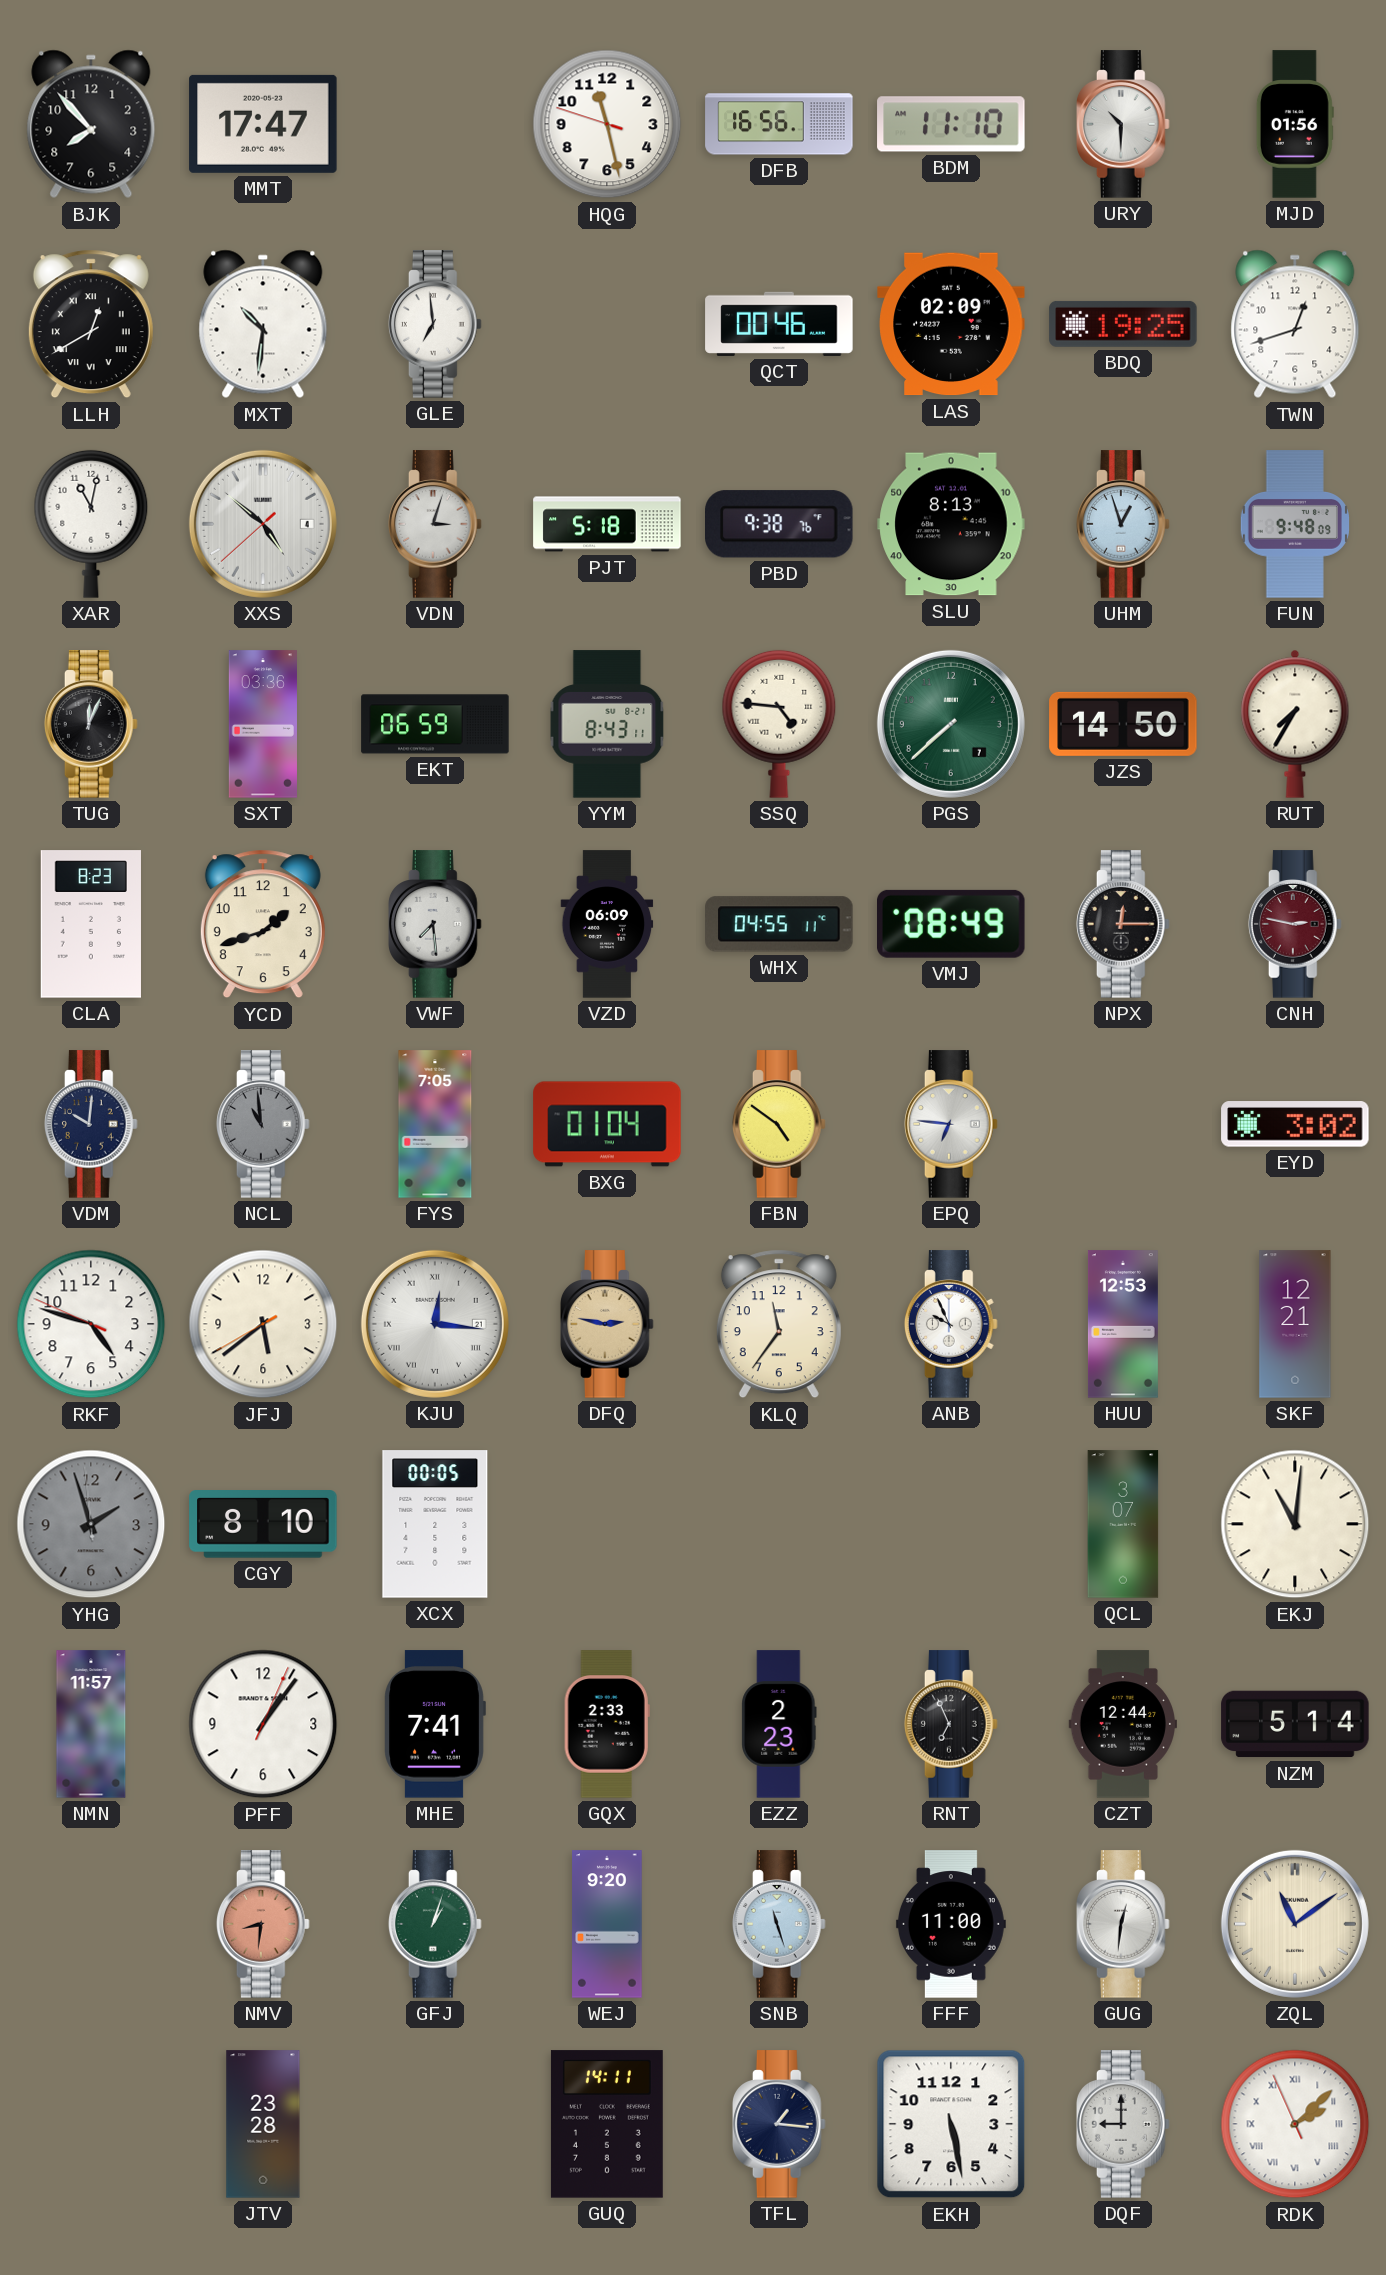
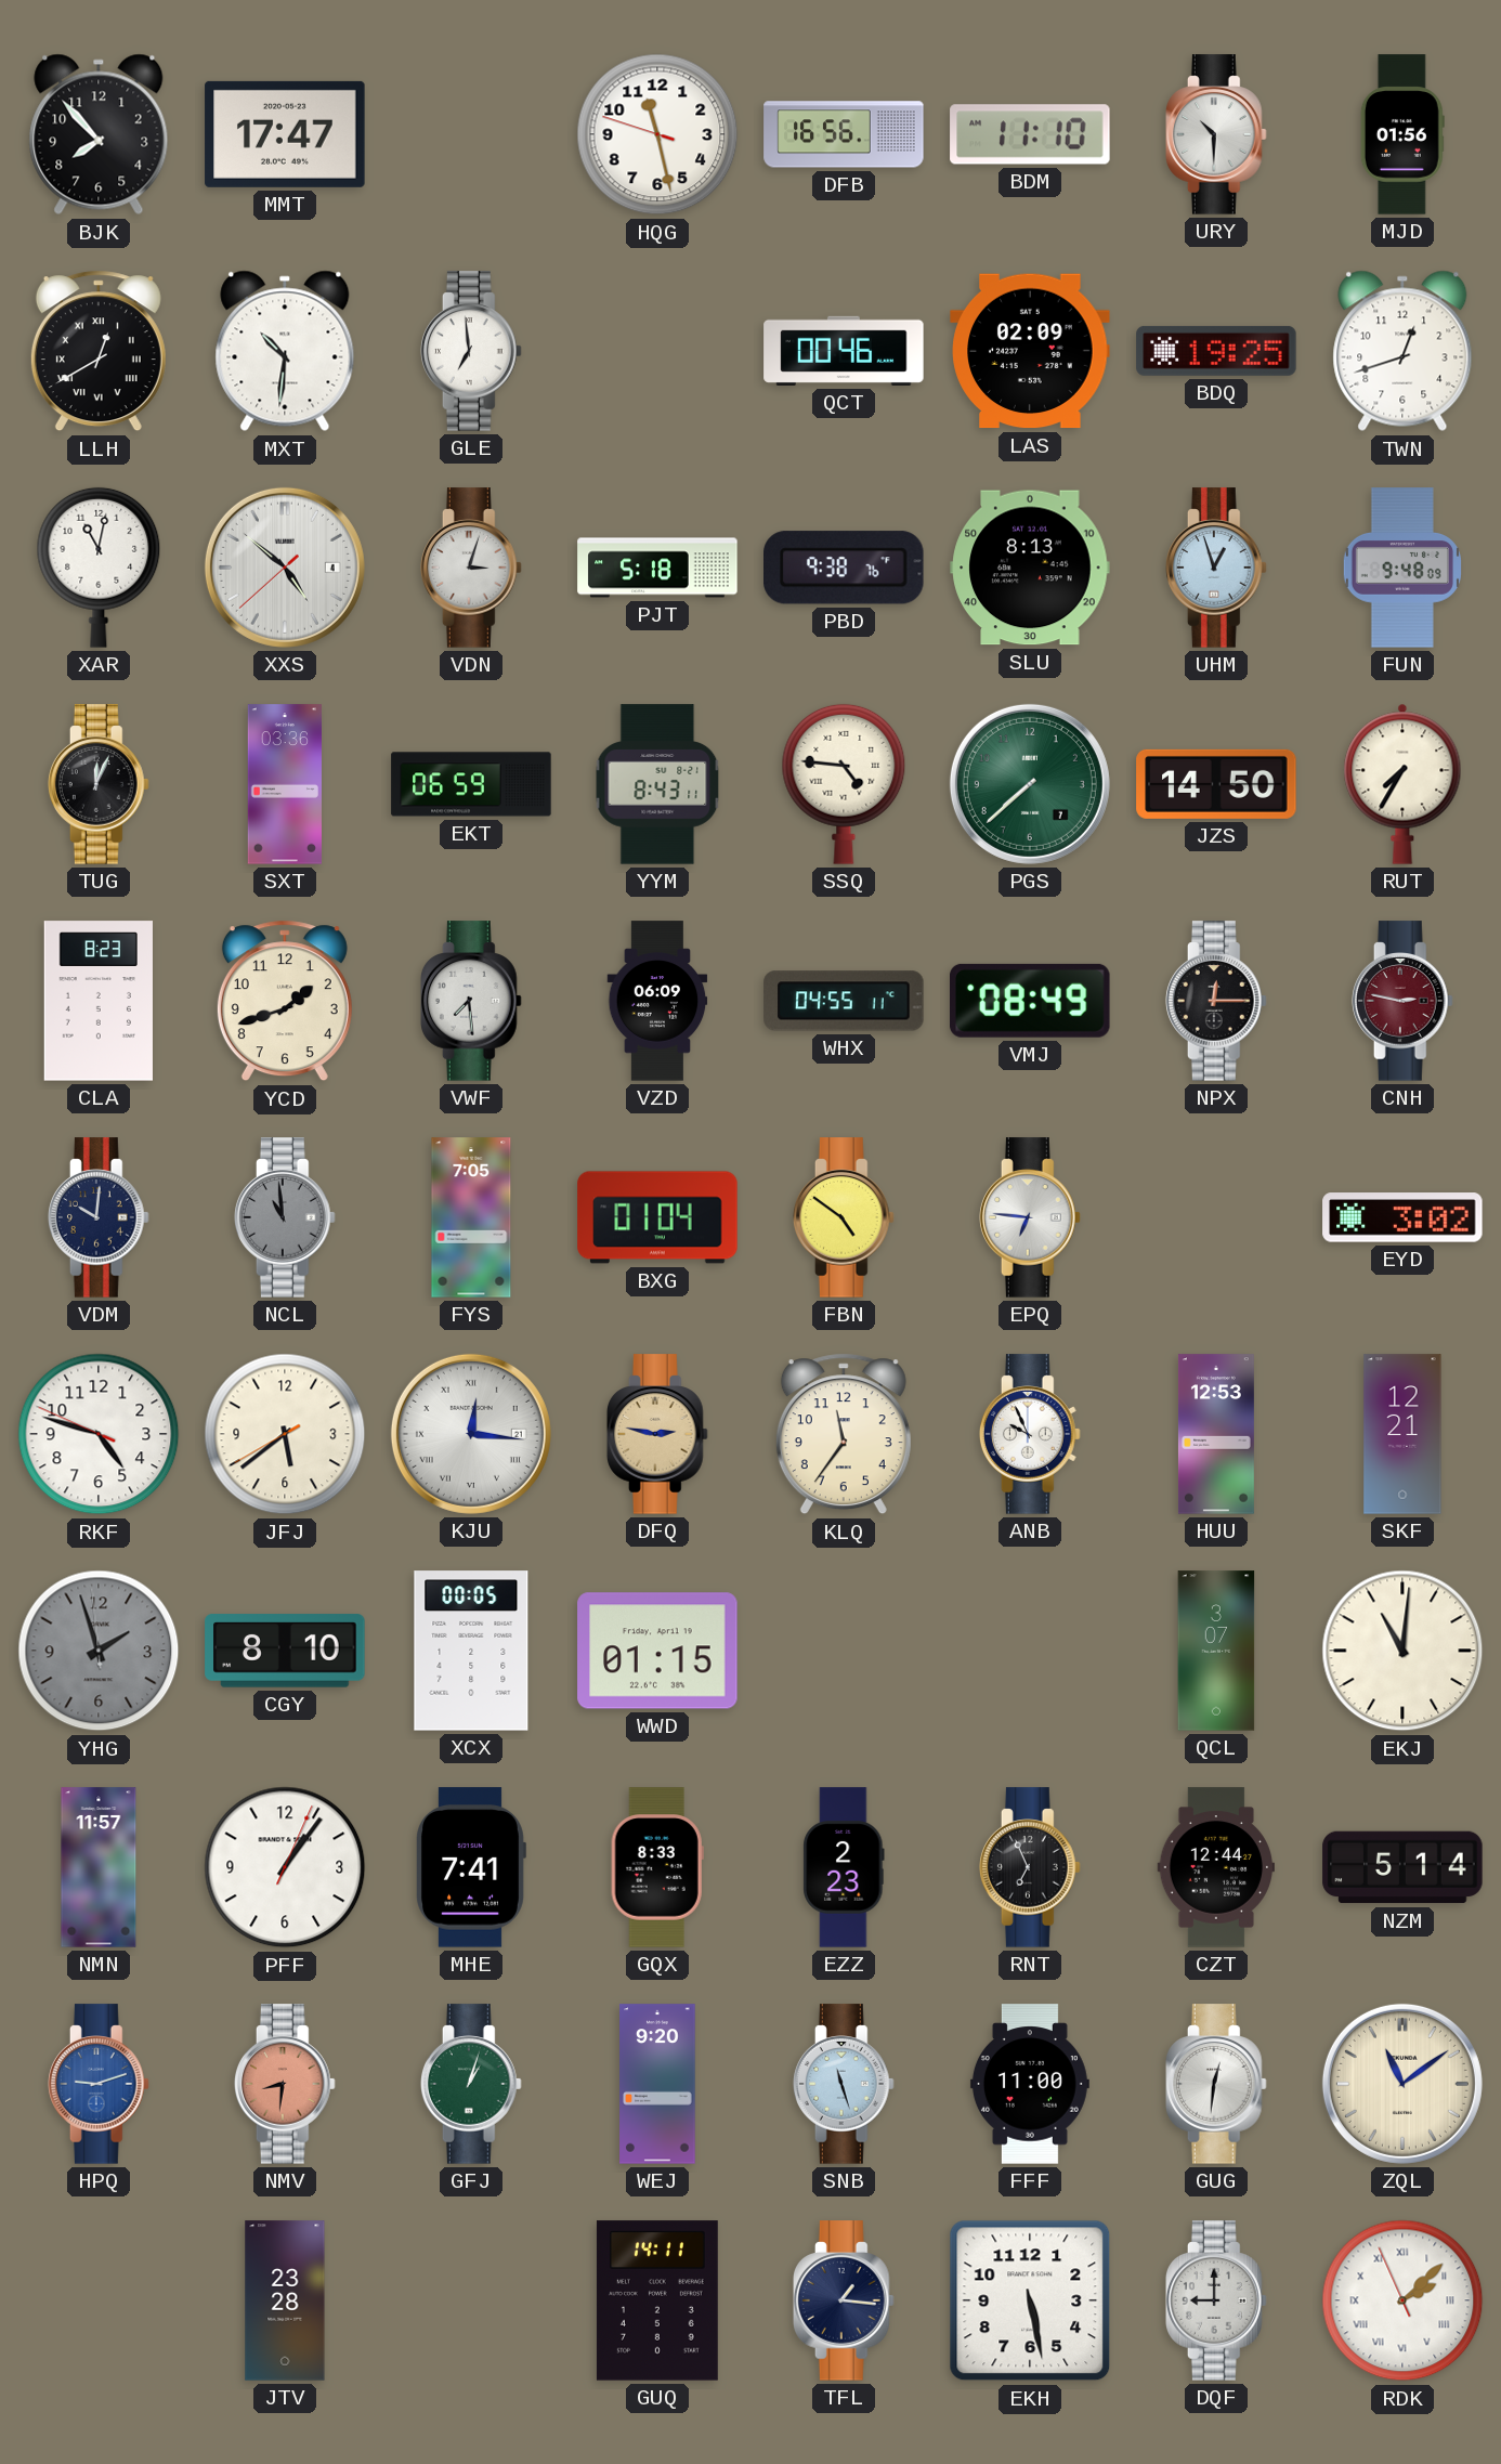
WWD: none -> 01:15 (657, 1651)
GQX: 2:33 -> 8:33 (657, 1867)
HPQ: none -> 9:12 (99, 2084)
